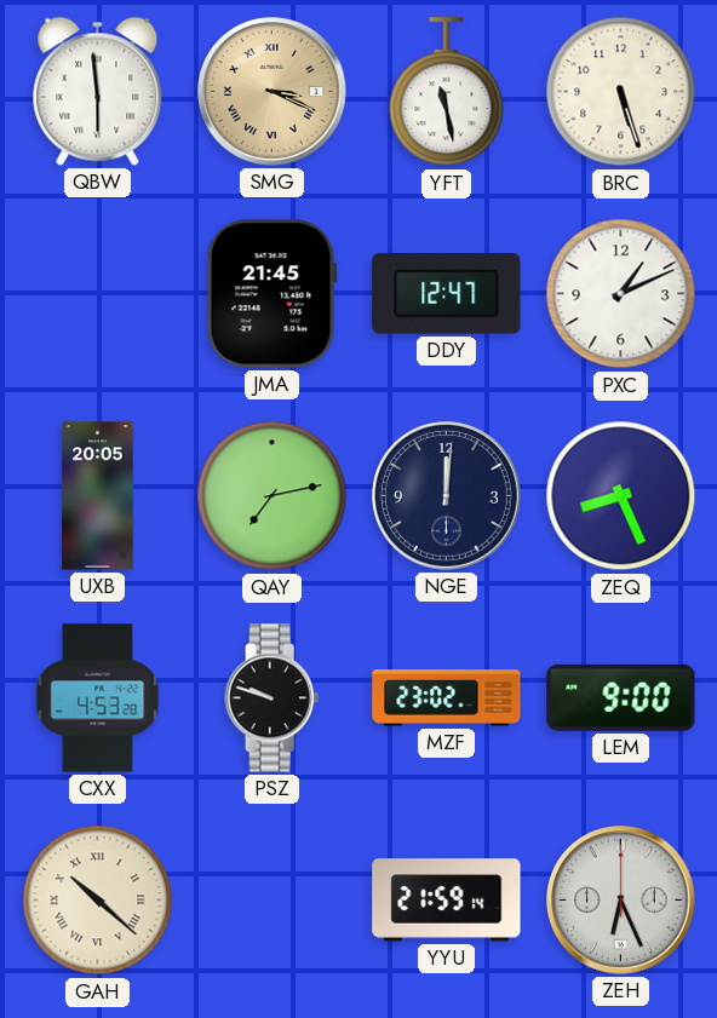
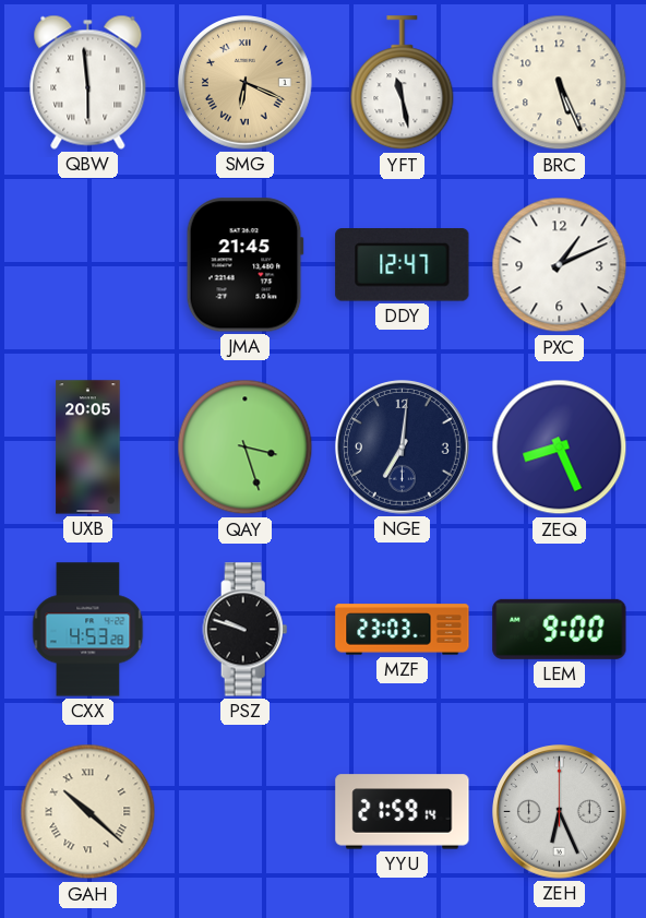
SMG: 3:19 -> 6:19 (246, 83)
BRC: 5:27 -> 5:26 (560, 83)
QAY: 7:13 -> 3:27 (246, 448)
NGE: 12:01 -> 7:01 (403, 448)
MZF: 23:02 -> 23:03 (403, 630)
